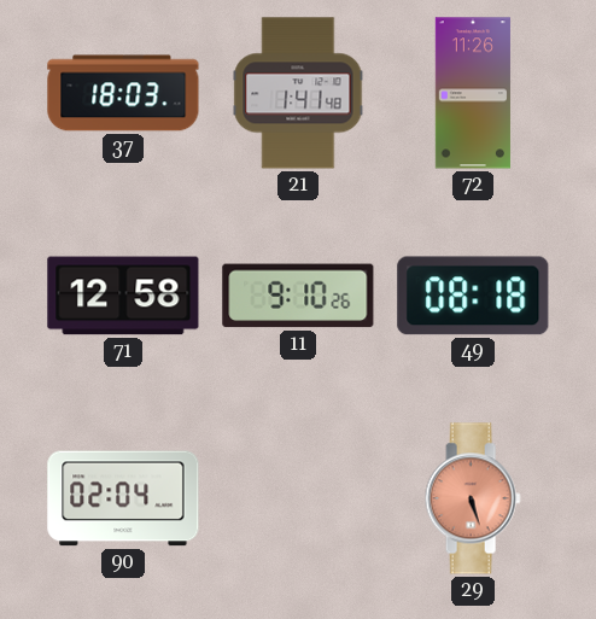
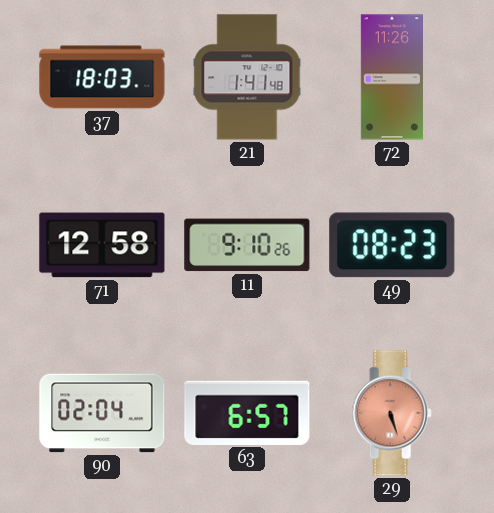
49: 08:18 -> 08:23 (392, 245)
63: none -> 6:57 (247, 413)
